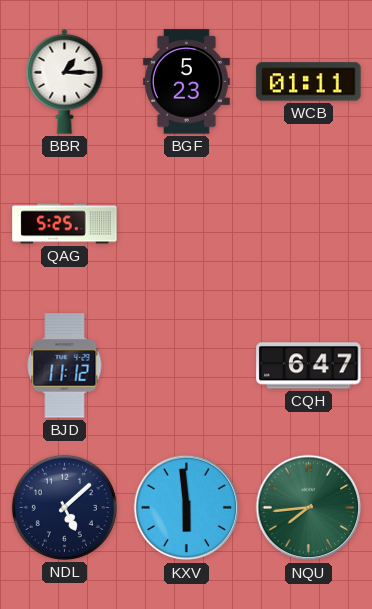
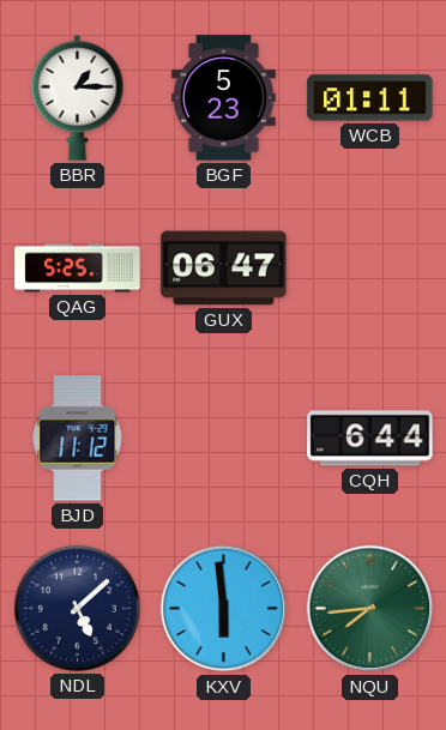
GUX: none -> 06:47 (224, 269)
CQH: 6:47 -> 6:44 (370, 439)
